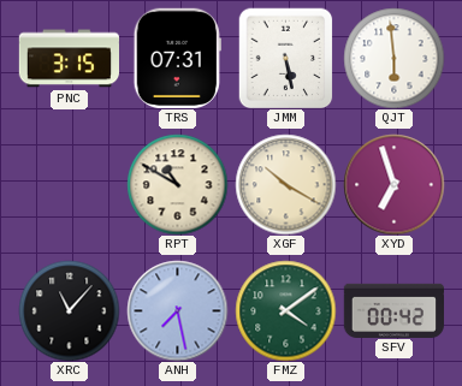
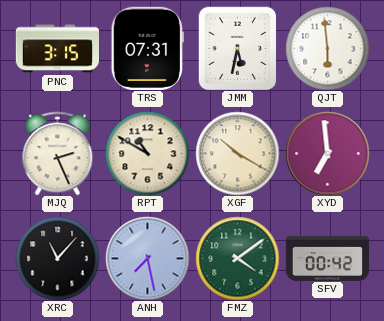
JMM: 5:28 -> 5:32 (238, 48)
MJQ: none -> 2:26 (58, 153)
XYD: 6:57 -> 6:59 (327, 153)
